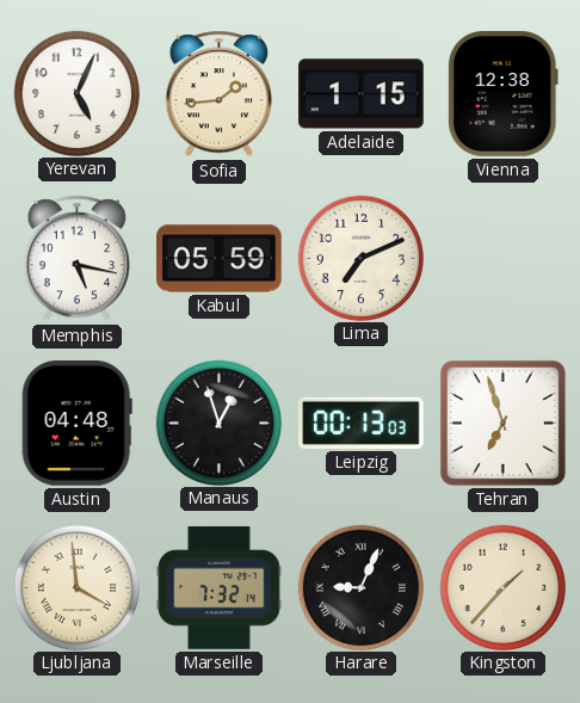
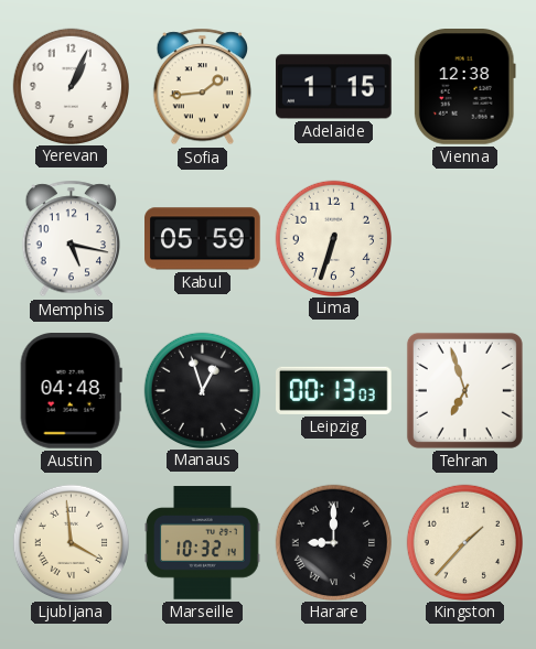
Yerevan: 5:04 -> 1:04 (71, 86)
Lima: 7:11 -> 6:33 (333, 238)
Marseille: 7:32 -> 10:32 (203, 543)
Harare: 9:04 -> 9:00 (333, 542)
